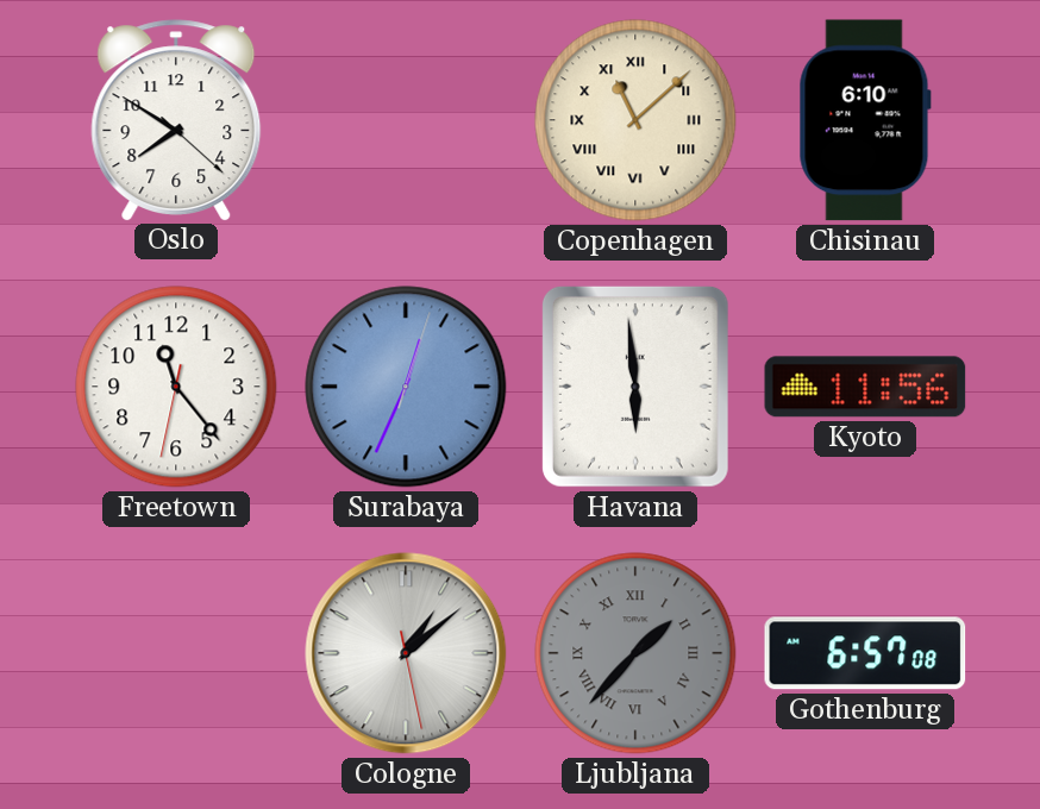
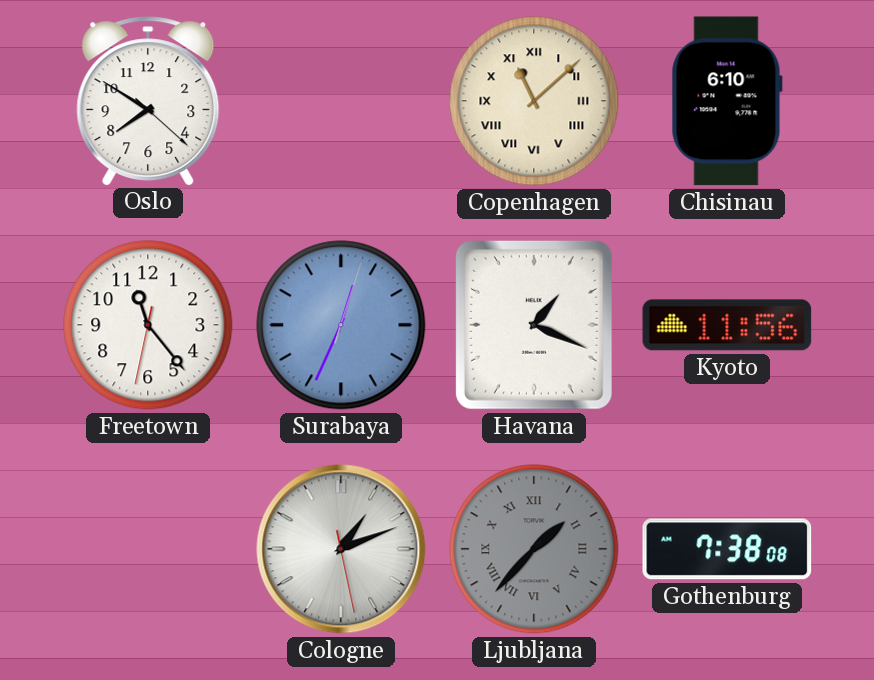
Havana: 5:59 -> 1:19 (534, 325)
Cologne: 1:08 -> 1:11 (341, 549)
Gothenburg: 6:57 -> 7:38 (727, 549)
